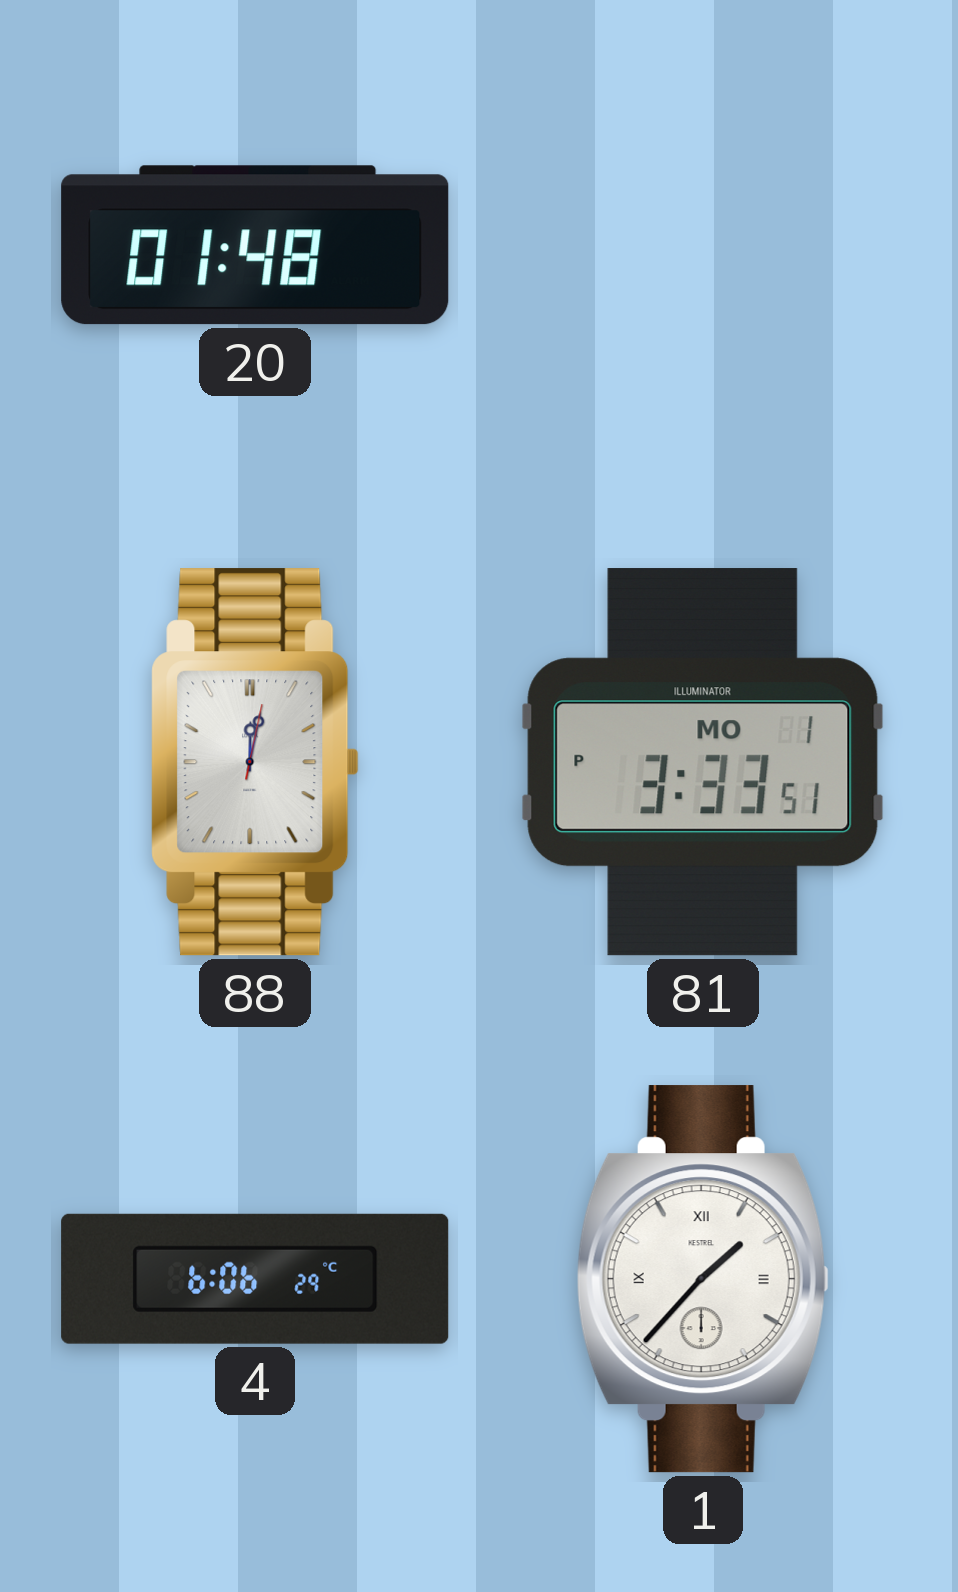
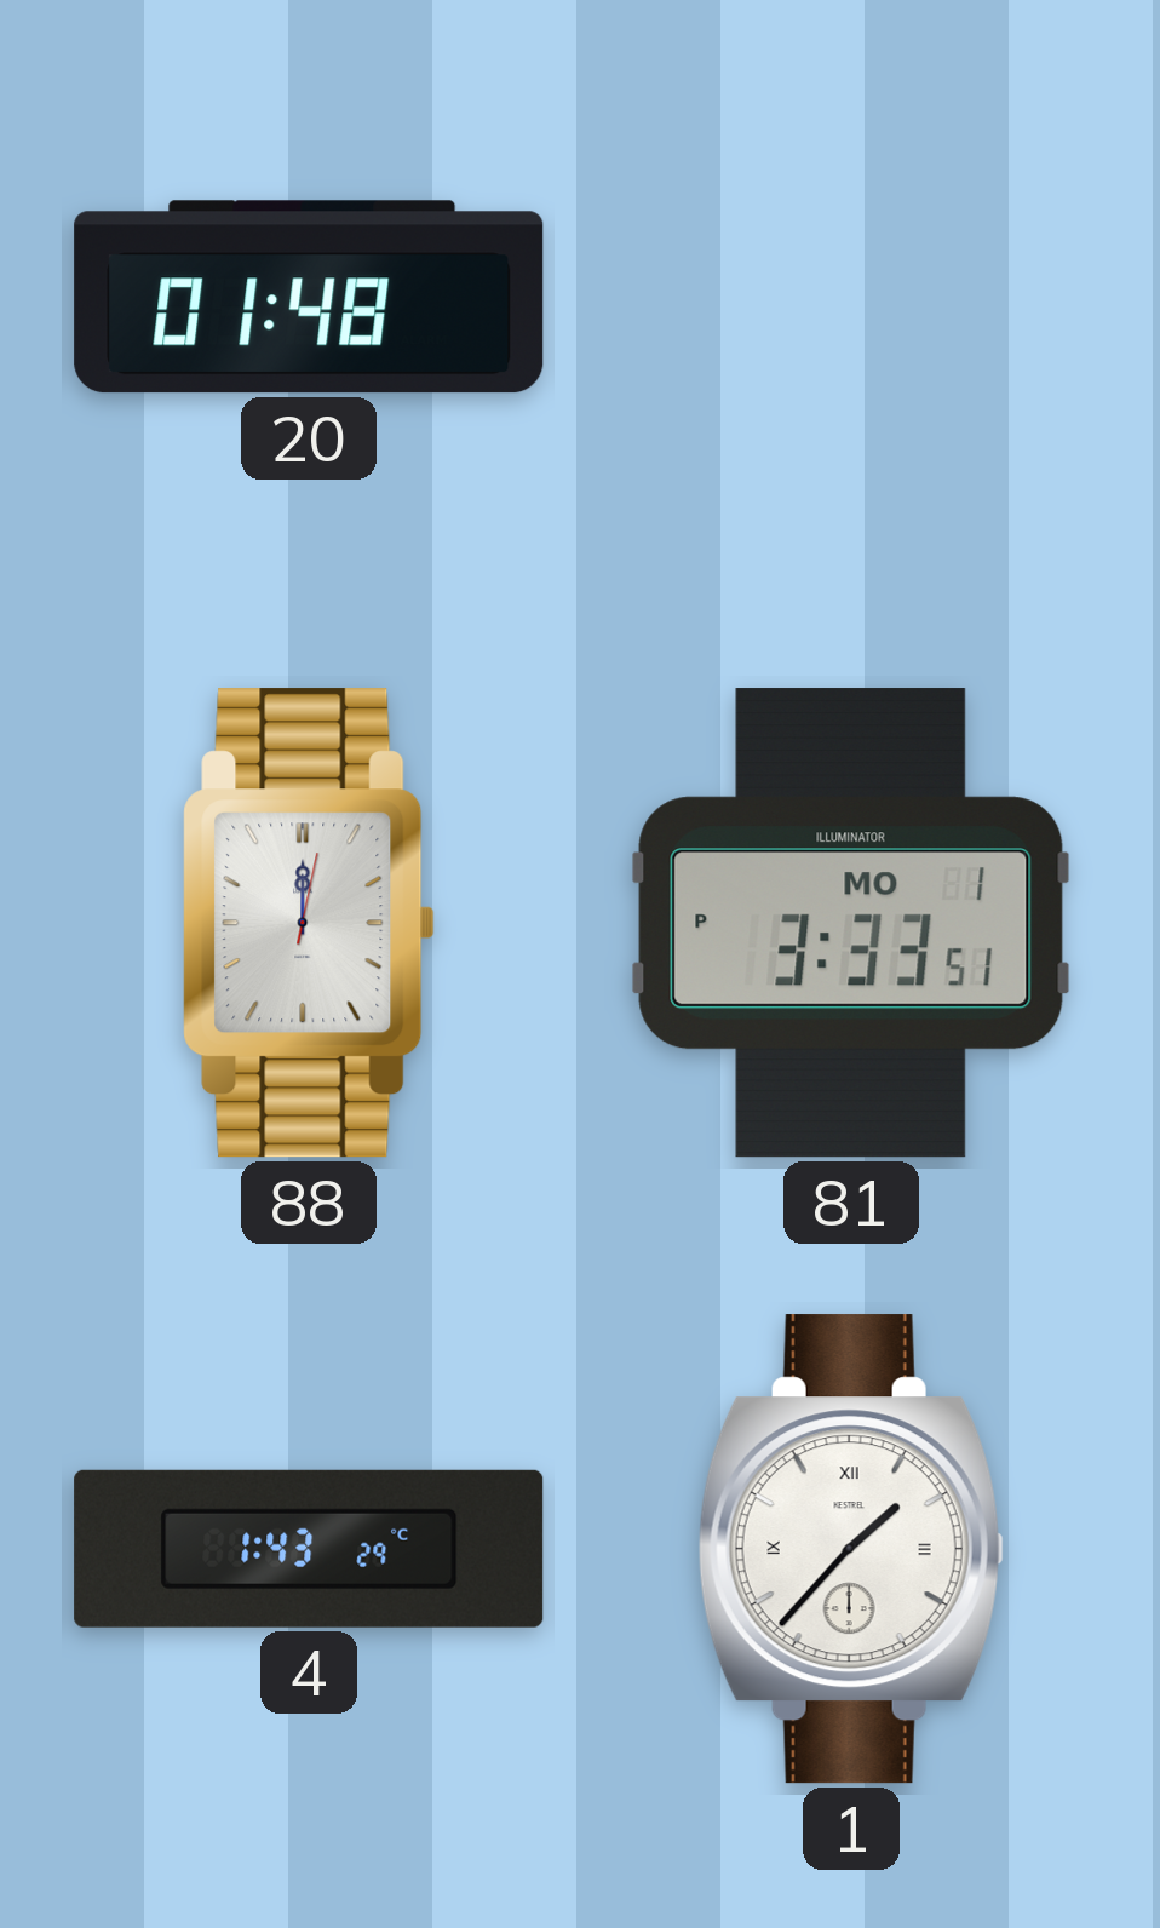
88: 12:02 -> 12:00 (309, 923)
4: 6:06 -> 1:43 (309, 1549)
